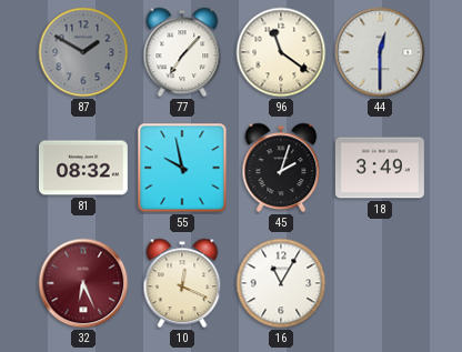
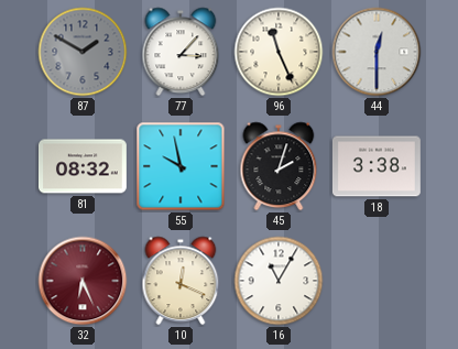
77: 7:07 -> 3:07 (181, 52)
96: 11:21 -> 11:26 (279, 52)
18: 3:49 -> 3:38 (378, 166)
